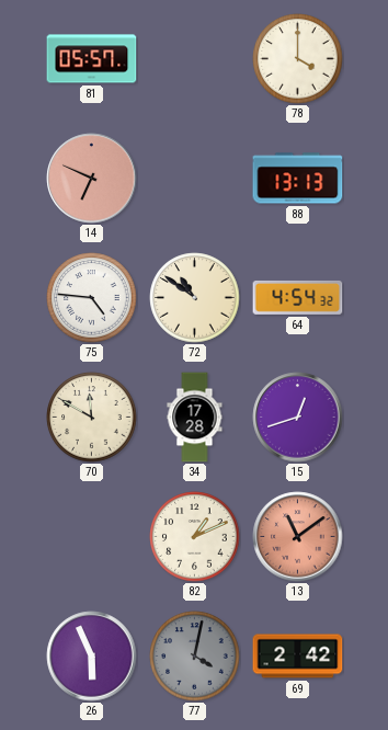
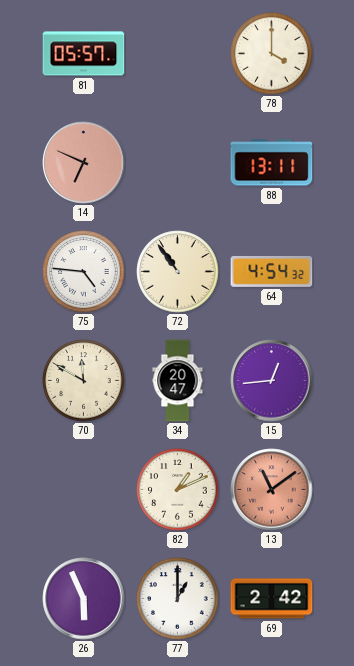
88: 13:13 -> 13:11 (272, 163)
72: 10:51 -> 10:54 (178, 272)
34: 17:28 -> 20:47 (178, 381)
15: 12:42 -> 12:44 (272, 381)
77: 4:02 -> 1:00 (178, 599)
77 dial: grey -> white (178, 599)
